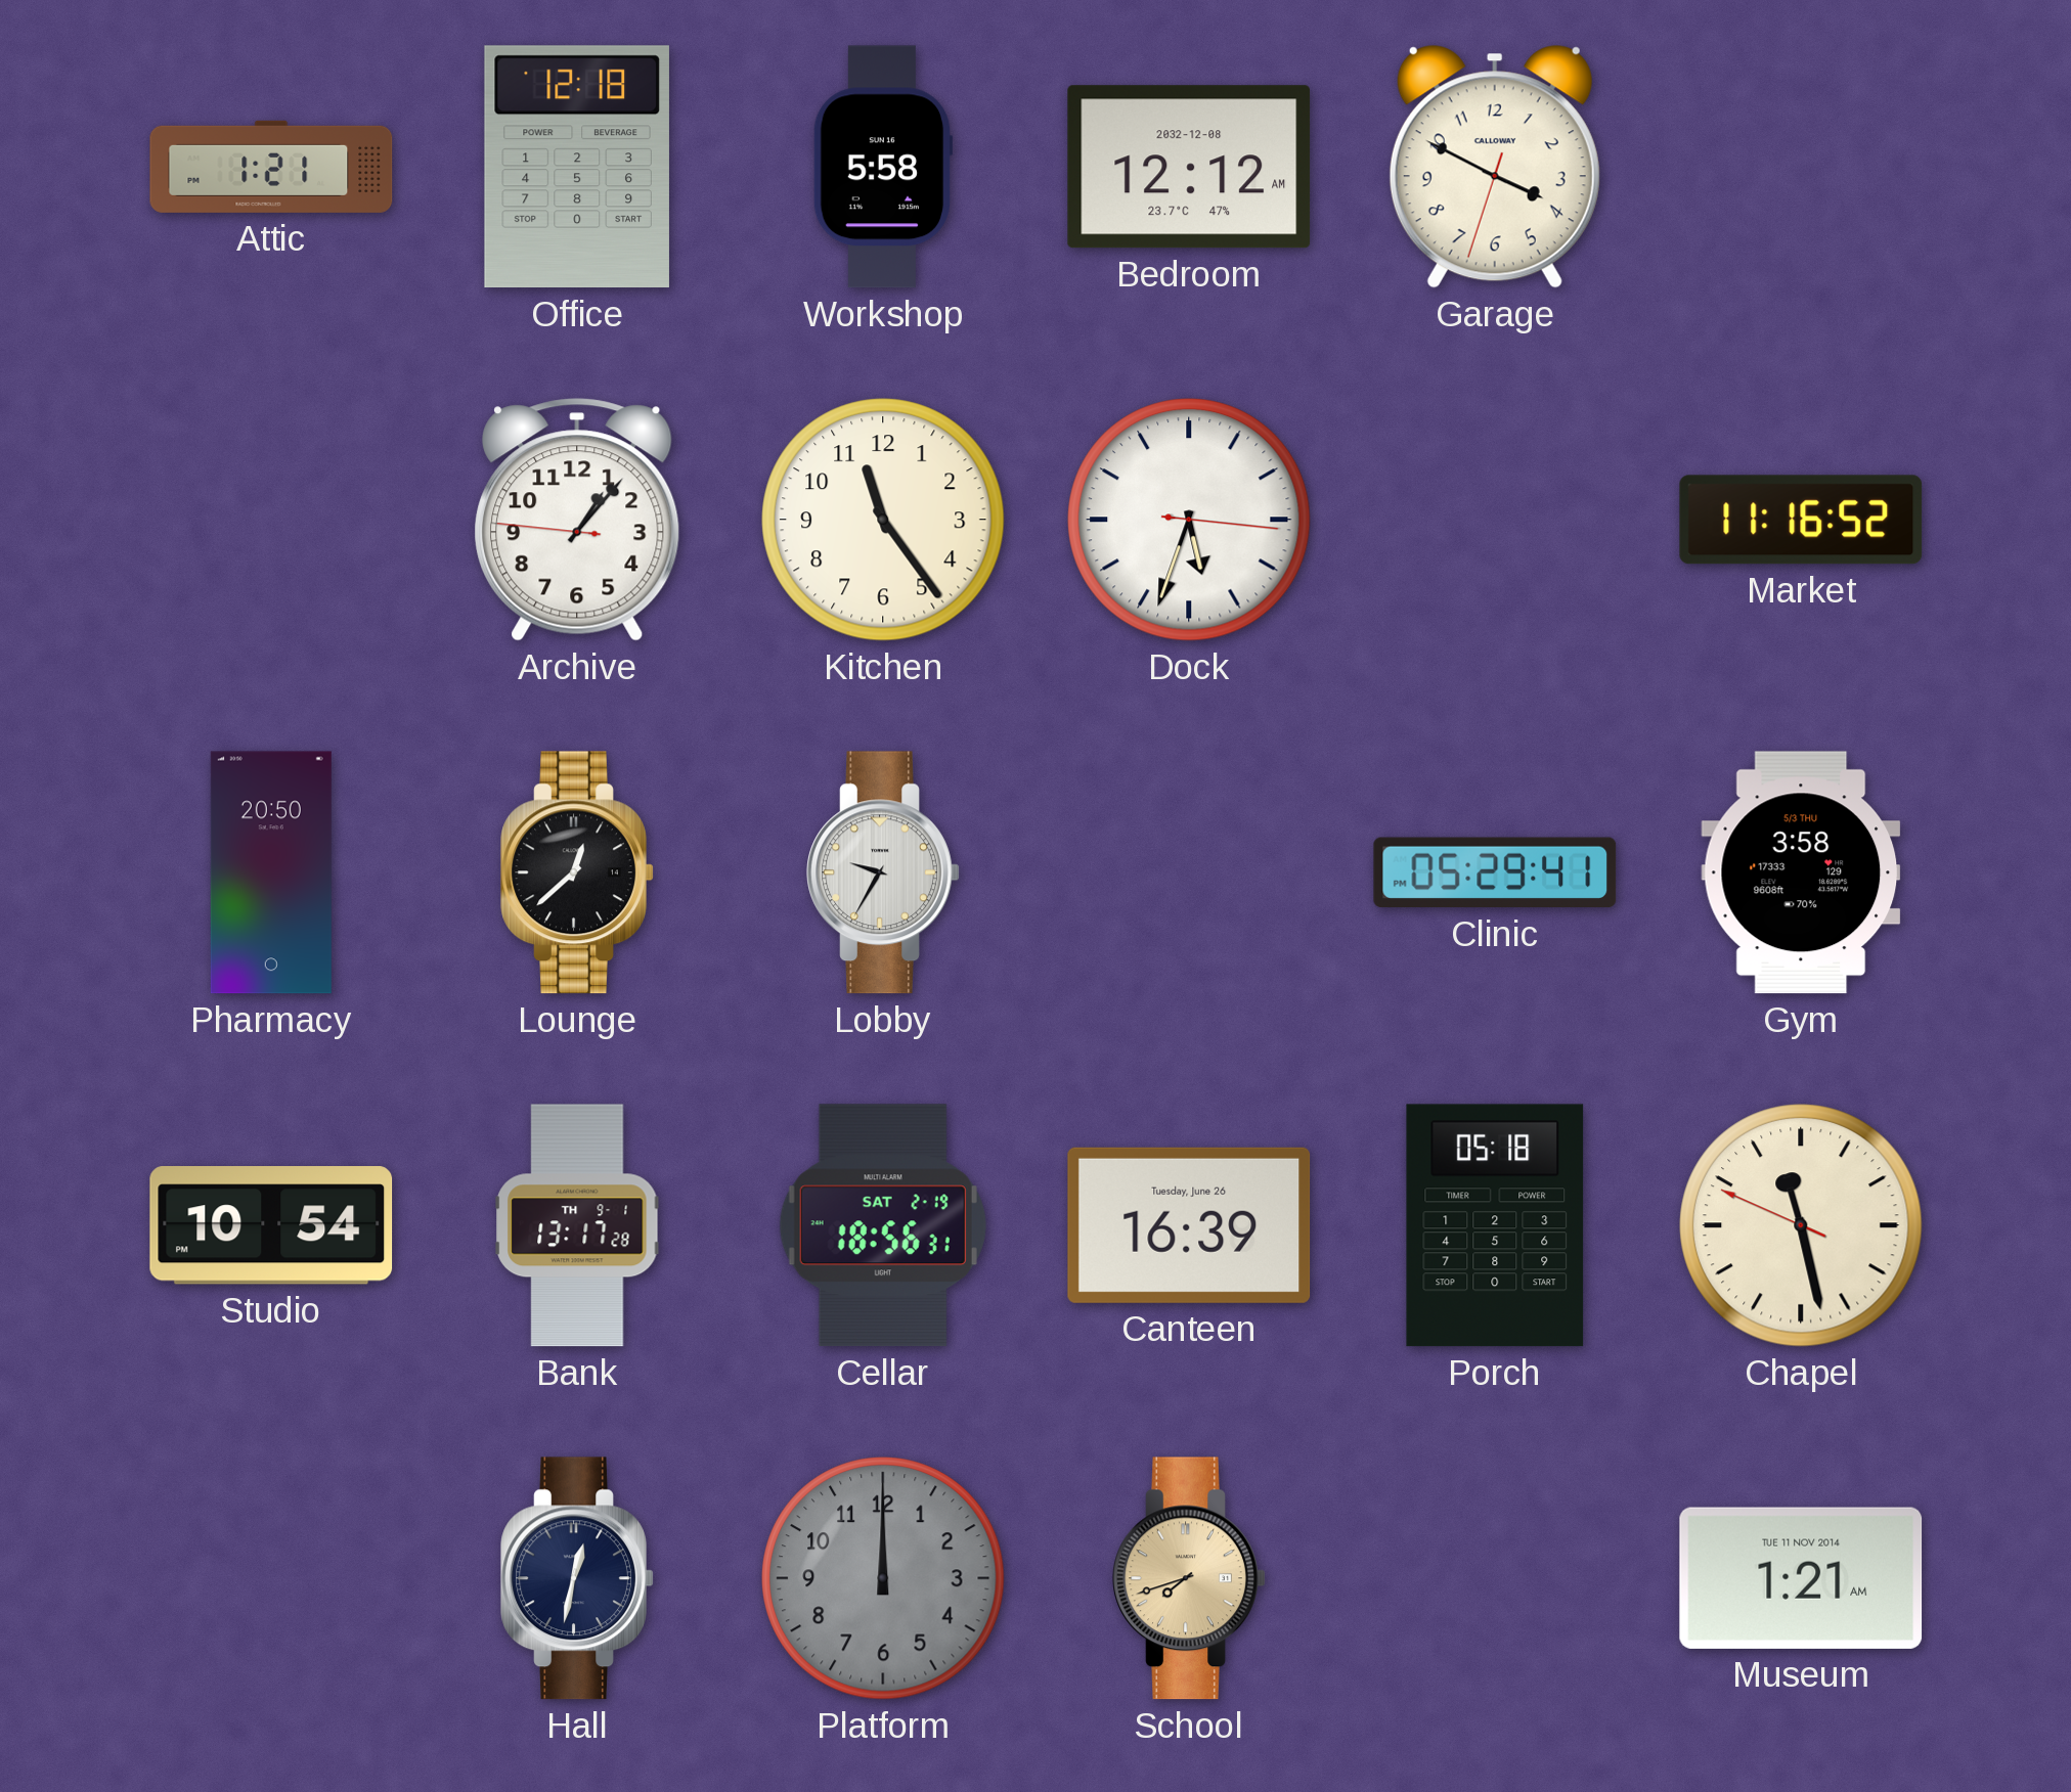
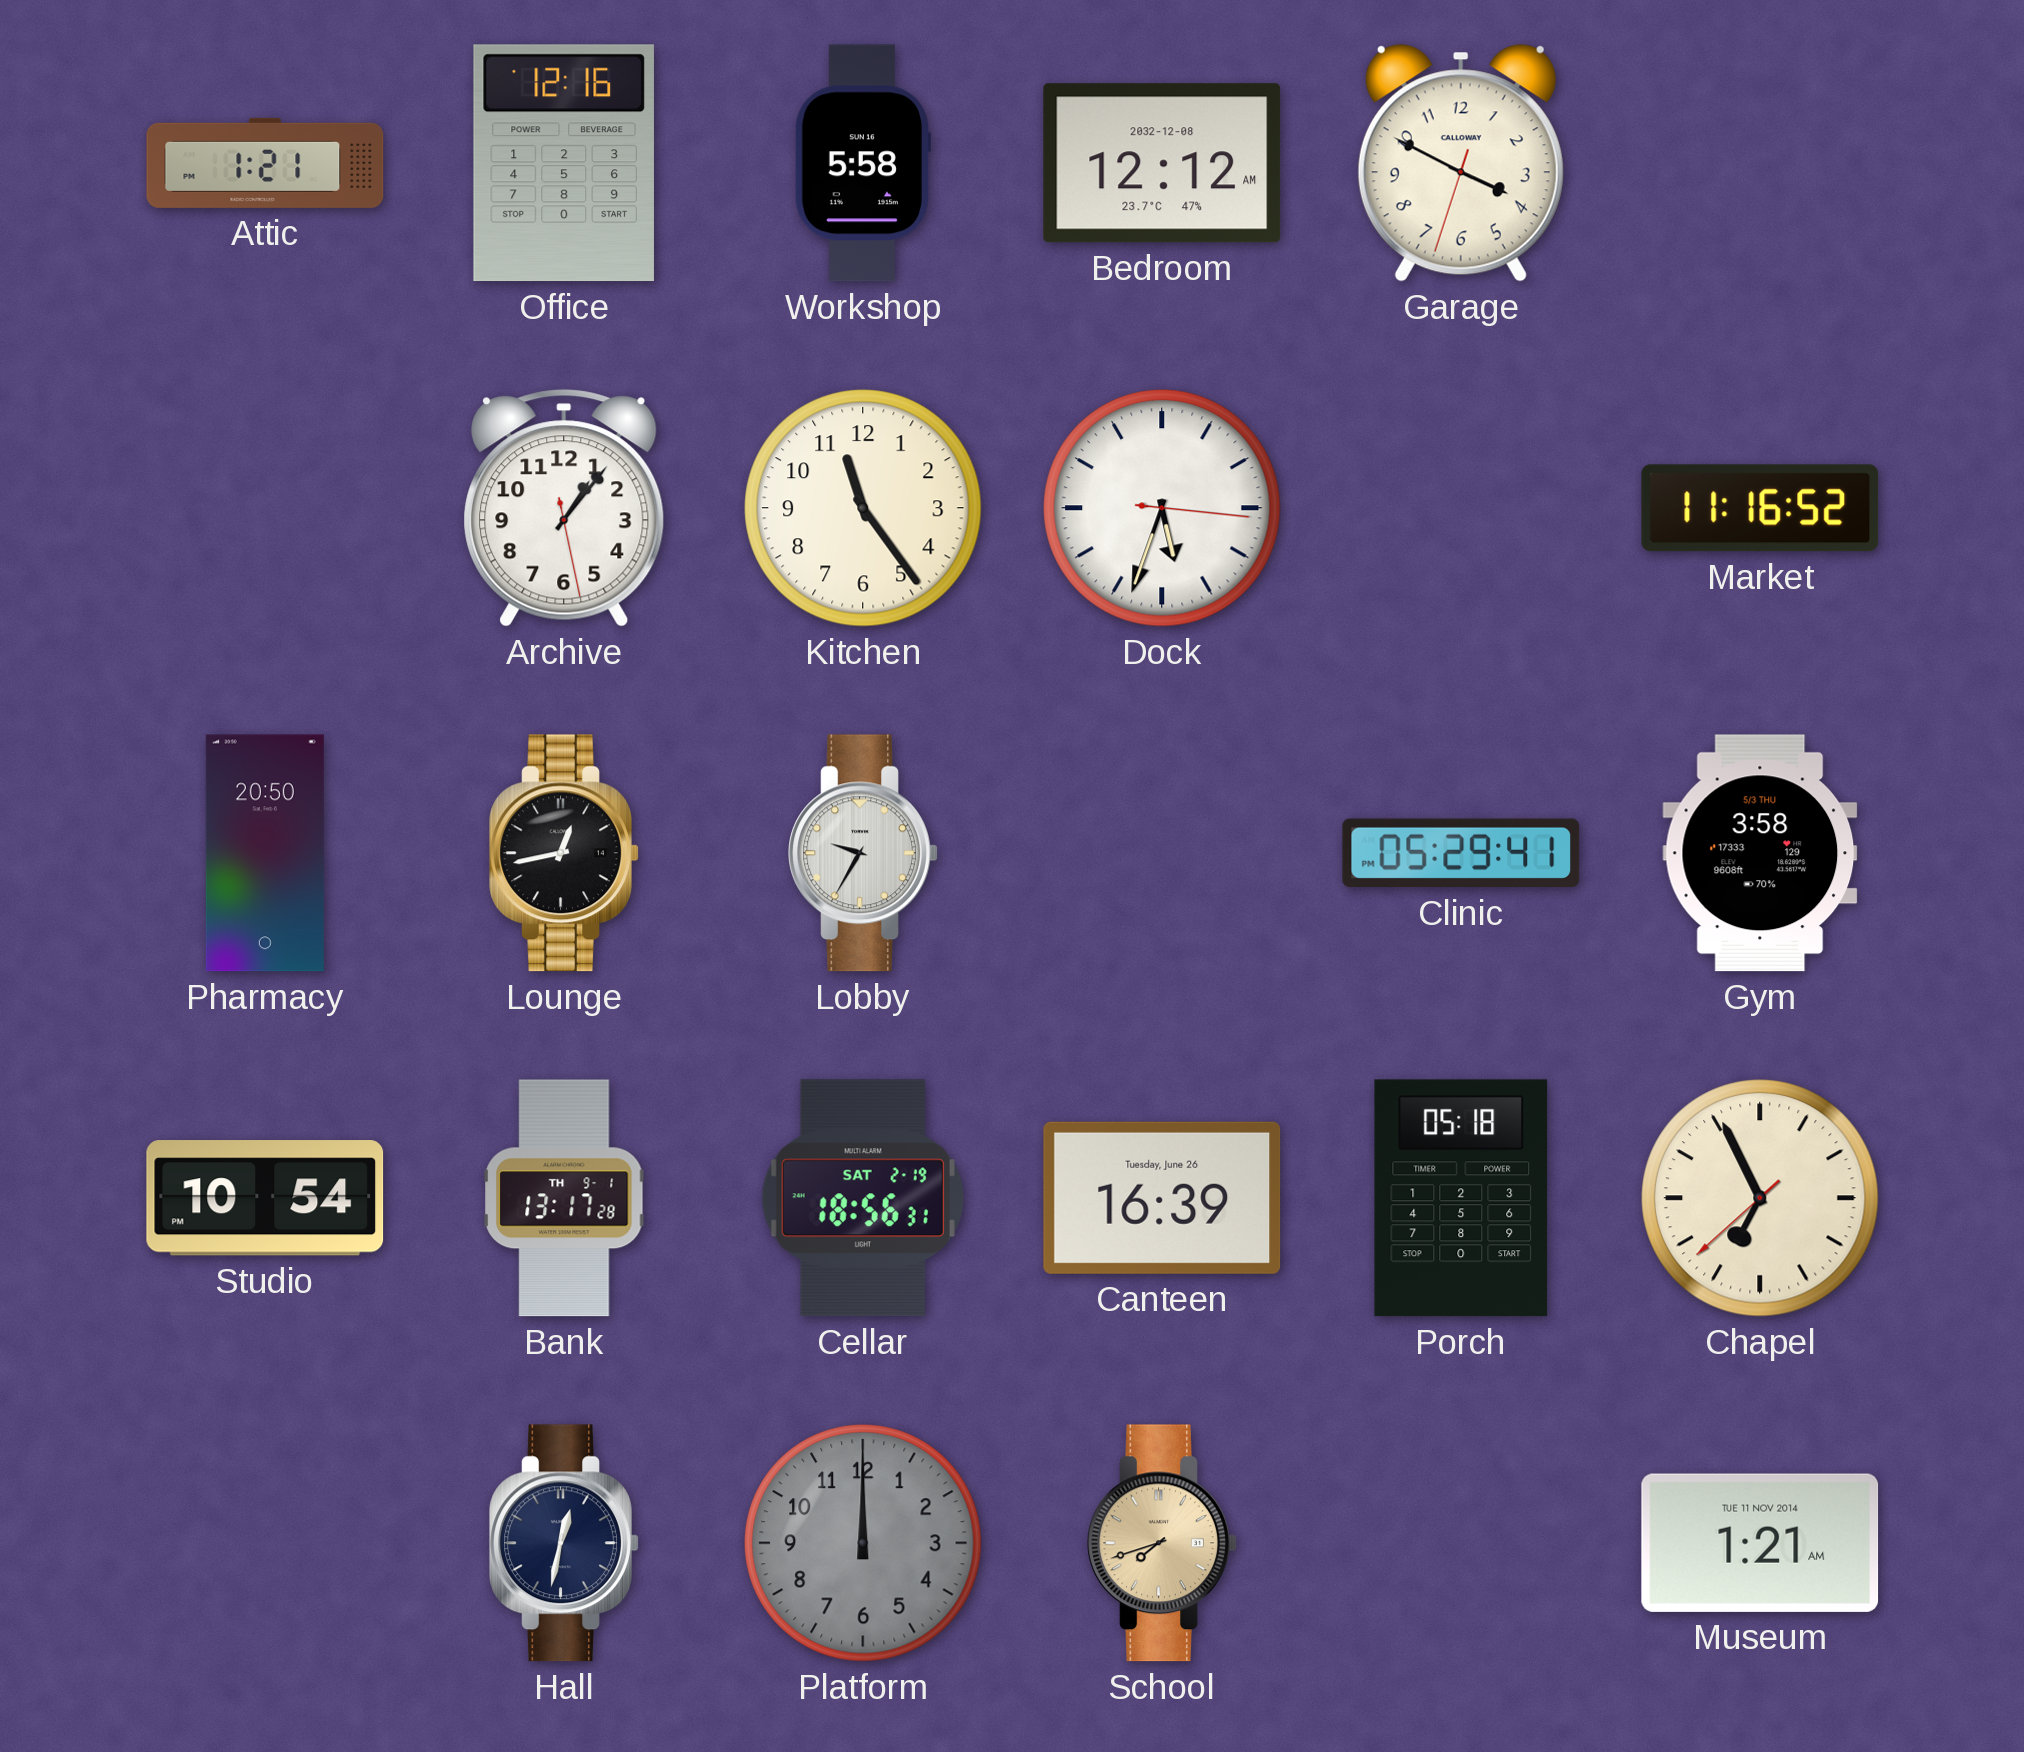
Office: 12:18 -> 12:16 (564, 163)
Archive: 1:06:46 -> 1:06:28 (564, 508)
Lounge: 12:38 -> 12:43 (564, 853)
Chapel: 11:27 -> 6:55 (1760, 1198)
